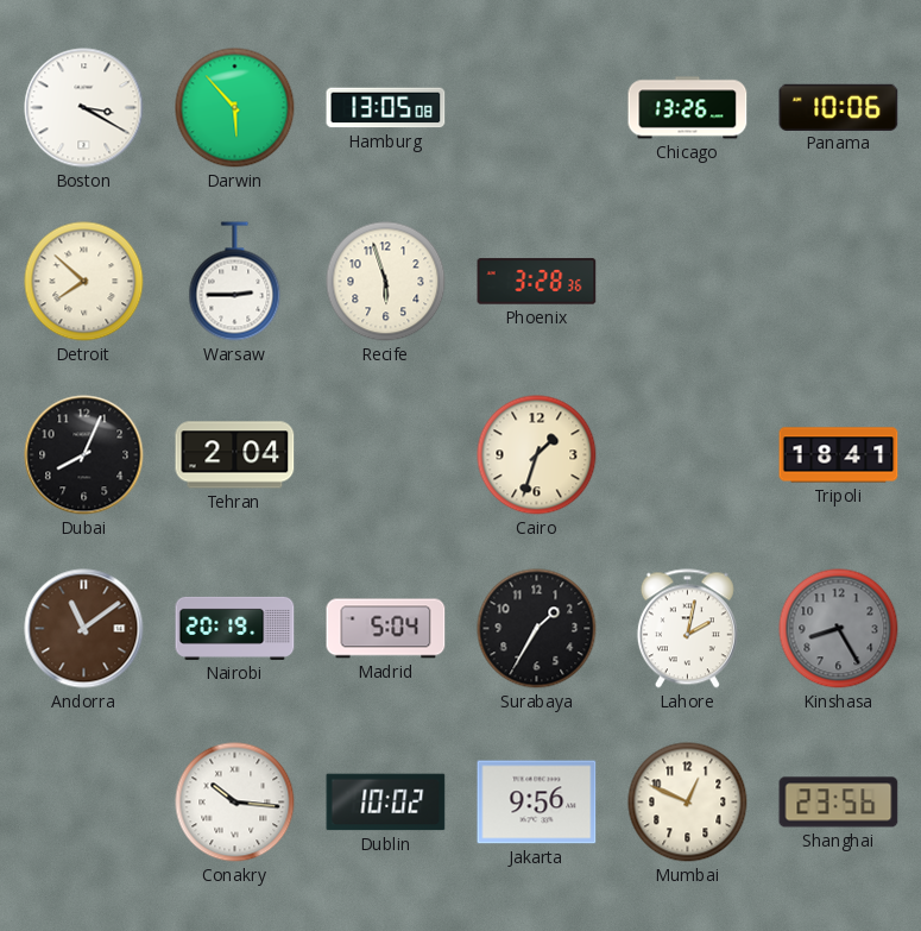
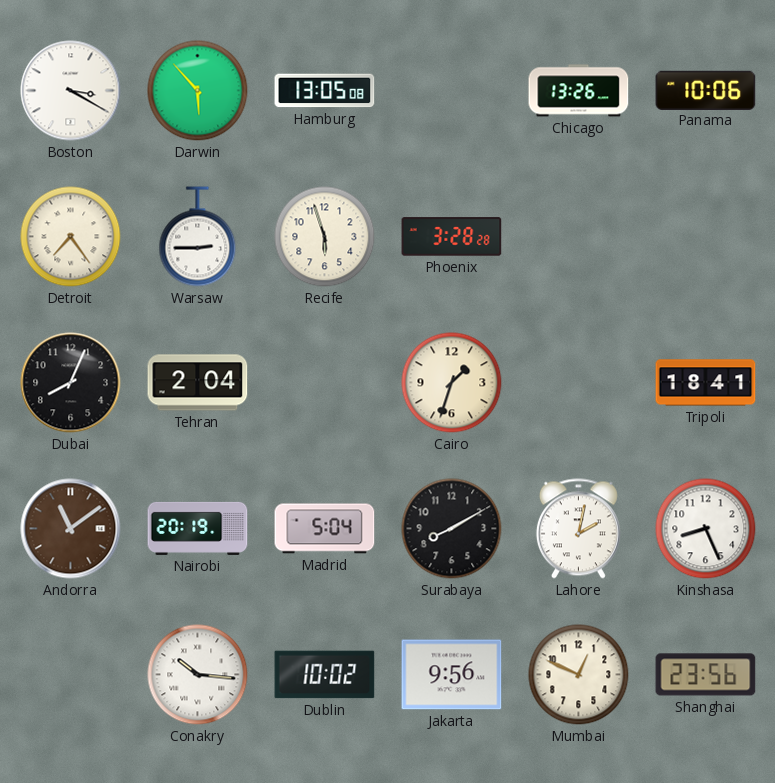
Detroit: 7:52 -> 7:24 (71, 237)
Phoenix: 3:28:36 -> 3:28:28 (452, 237)
Surabaya: 1:35 -> 8:10 (452, 529)
Kinshasa: 8:25 -> 8:26 (706, 529)
Kinshasa dial: grey -> white (706, 529)
